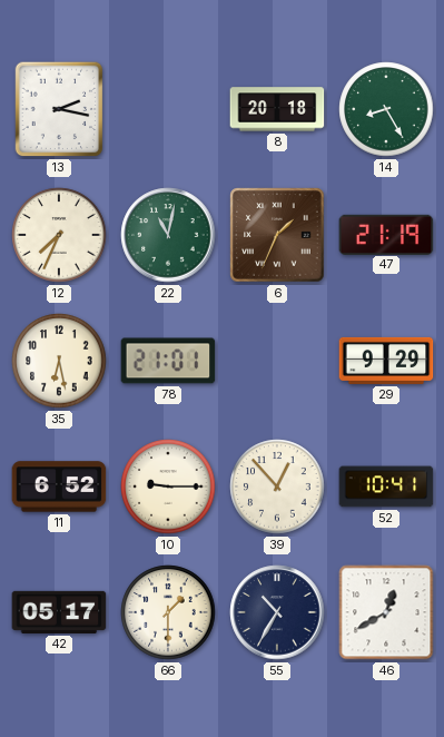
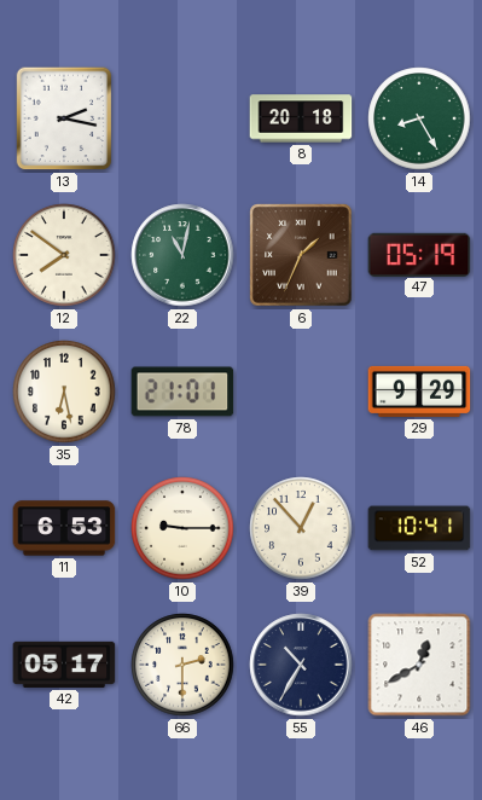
12: 7:34 -> 7:51 (64, 255)
47: 21:19 -> 05:19 (419, 254)
11: 6:52 -> 6:53 (64, 528)
66: 1:30 -> 2:30 (182, 665)
